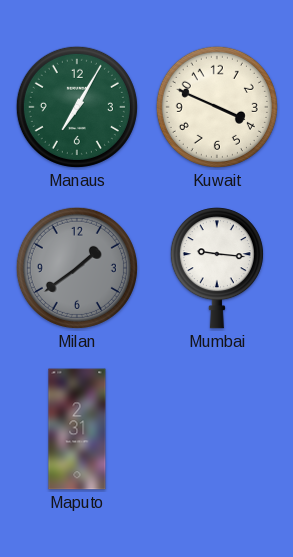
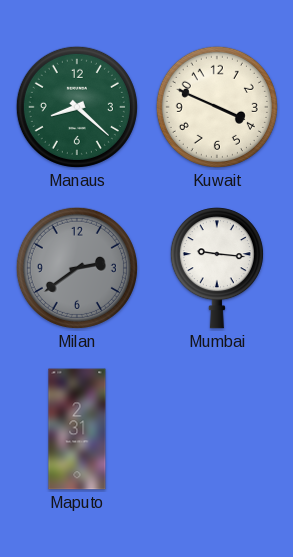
Manaus: 7:05 -> 8:22 (77, 107)
Milan: 1:39 -> 2:39 (77, 268)
